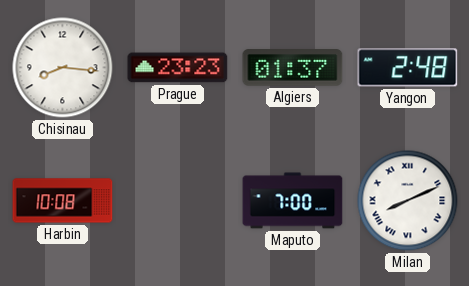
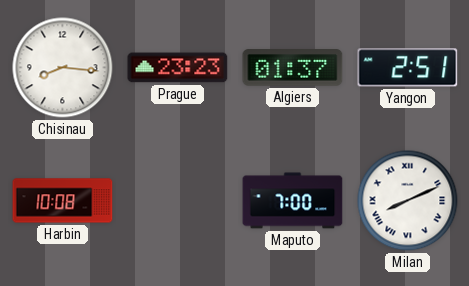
Yangon: 2:48 -> 2:51 (408, 68)
